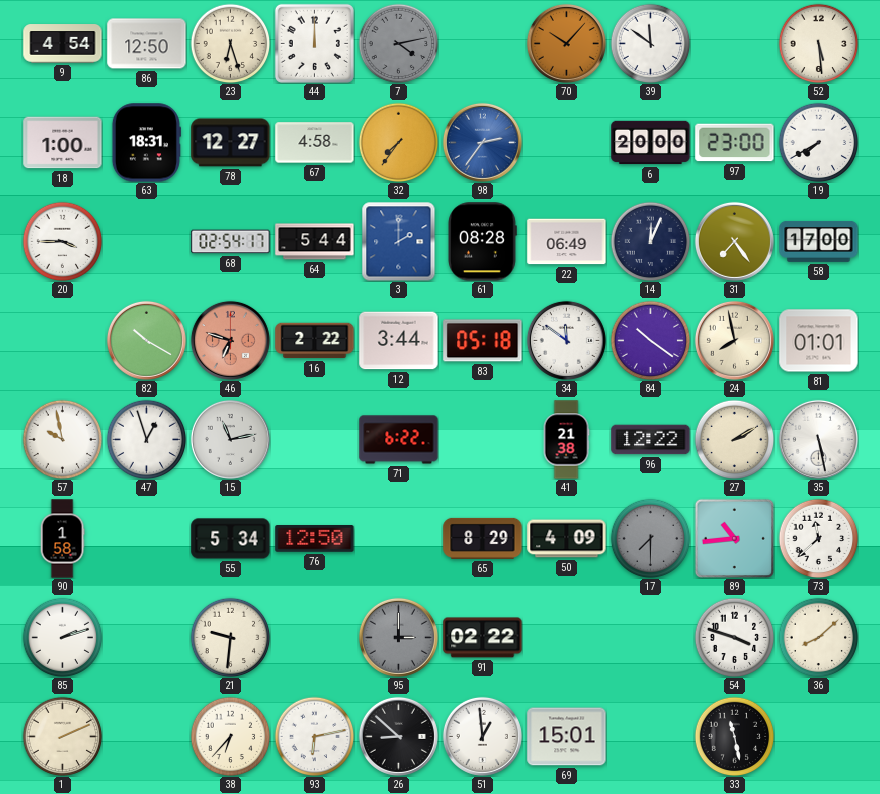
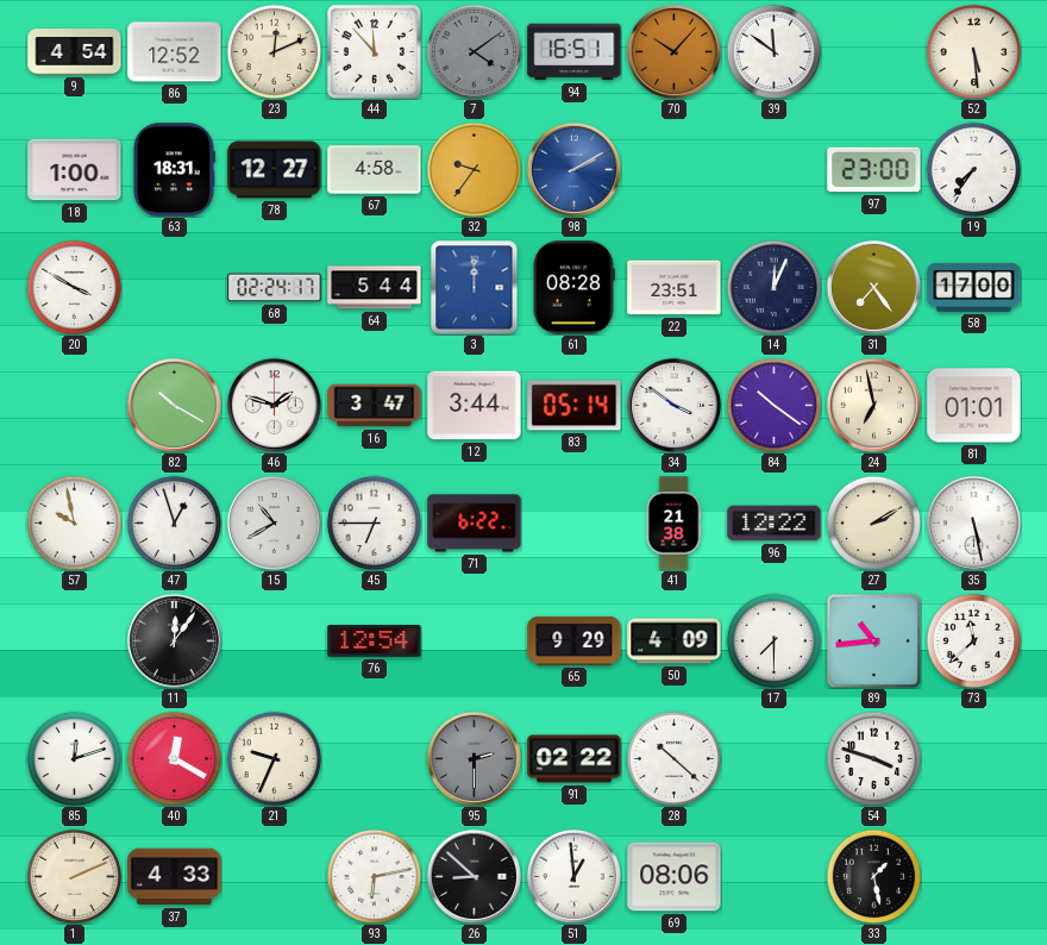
86: 12:50 -> 12:52 (175, 52)
23: 6:27 -> 12:11 (274, 51)
44: 12:00 -> 11:53 (374, 51)
7: 4:13 -> 4:09 (474, 51)
94: none -> 16:51 (575, 52)
32: 7:36 -> 9:36 (474, 169)
98: 2:36 -> 2:10 (573, 169)
6: 20:00 -> none (651, 143)
19: 7:40 -> 7:36 (973, 169)
20: 3:45 -> 3:50 (74, 287)
68: 02:54 -> 02:24 (275, 288)
3: 2:00 -> 12:00 (475, 287)
22: 06:49 -> 23:51 (675, 288)
46: 6:48 -> 1:48 (274, 405)
46 dial: salmon -> white (274, 405)
16: 2:22 -> 3:47 (375, 406)
83: 05:18 -> 05:14 (575, 406)
34: 11:51 -> 3:51 (673, 405)
24: 7:58 -> 6:58 (873, 405)
15: 11:13 -> 10:40 (274, 522)
45: none -> 6:45 (374, 522)
90: 1:58 -> none (62, 539)
11: none -> 12:06 (174, 640)
55: 5:34 -> none (231, 539)
76: 12:50 -> 12:54 (375, 642)
65: 8:29 -> 9:29 (575, 640)
17 dial: grey -> white (773, 640)
85: 2:12 -> 12:12 (74, 758)
40: none -> 12:20 (174, 758)
21: 9:31 -> 9:34 (274, 758)
95: 3:00 -> 2:30 (474, 758)
28: none -> 10:22 (673, 758)
36: 8:08 -> none (818, 637)
37: none -> 4:33 (175, 877)
38: 6:37 -> none (230, 736)
69: 15:01 -> 08:06 (675, 877)
33: 11:28 -> 1:28 (873, 876)
